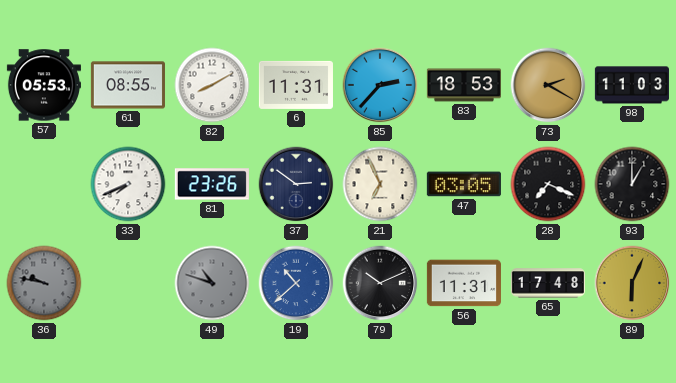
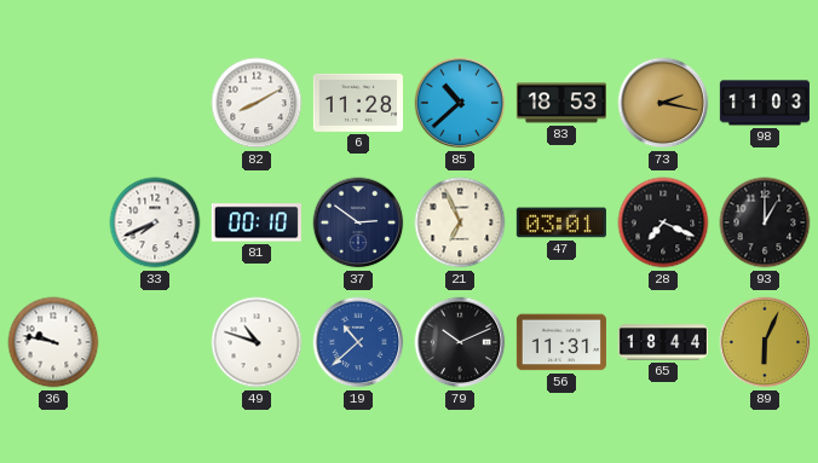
57: 05:53 -> none (44, 85)
61: 08:55 -> none (128, 85)
6: 11:31 -> 11:28 (358, 103)
85: 2:37 -> 10:38 (460, 103)
73: 2:20 -> 2:17 (663, 103)
81: 23:26 -> 00:10 (257, 222)
47: 03:05 -> 03:01 (561, 222)
36 dial: grey -> white (53, 342)
49 dial: grey -> white (257, 342)
65: 17:48 -> 18:44 (663, 342)
